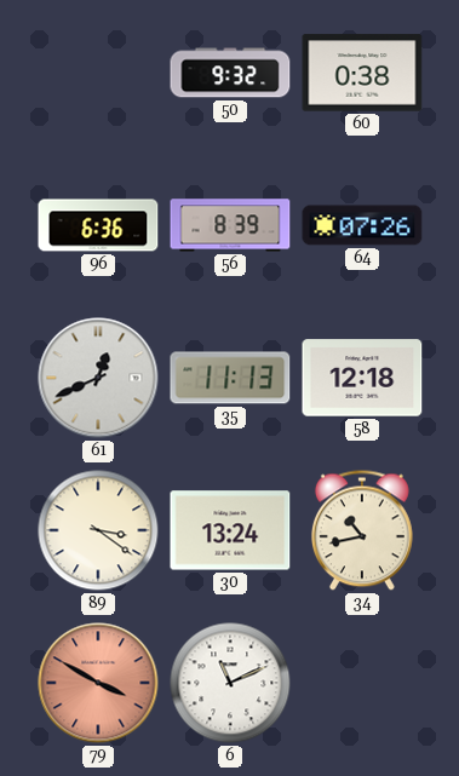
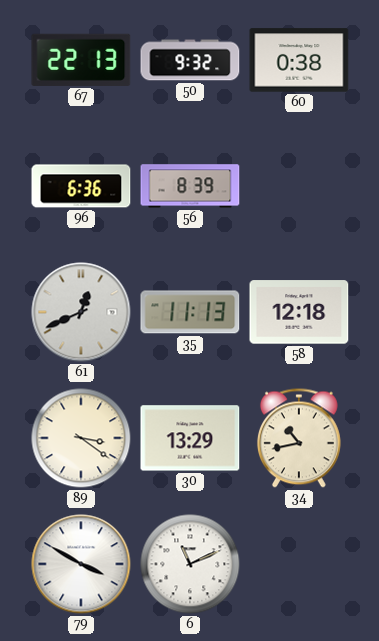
67: none -> 22:13 (81, 60)
64: 07:26 -> none (362, 225)
30: 13:24 -> 13:29 (190, 438)
79 dial: salmon -> white (81, 564)
